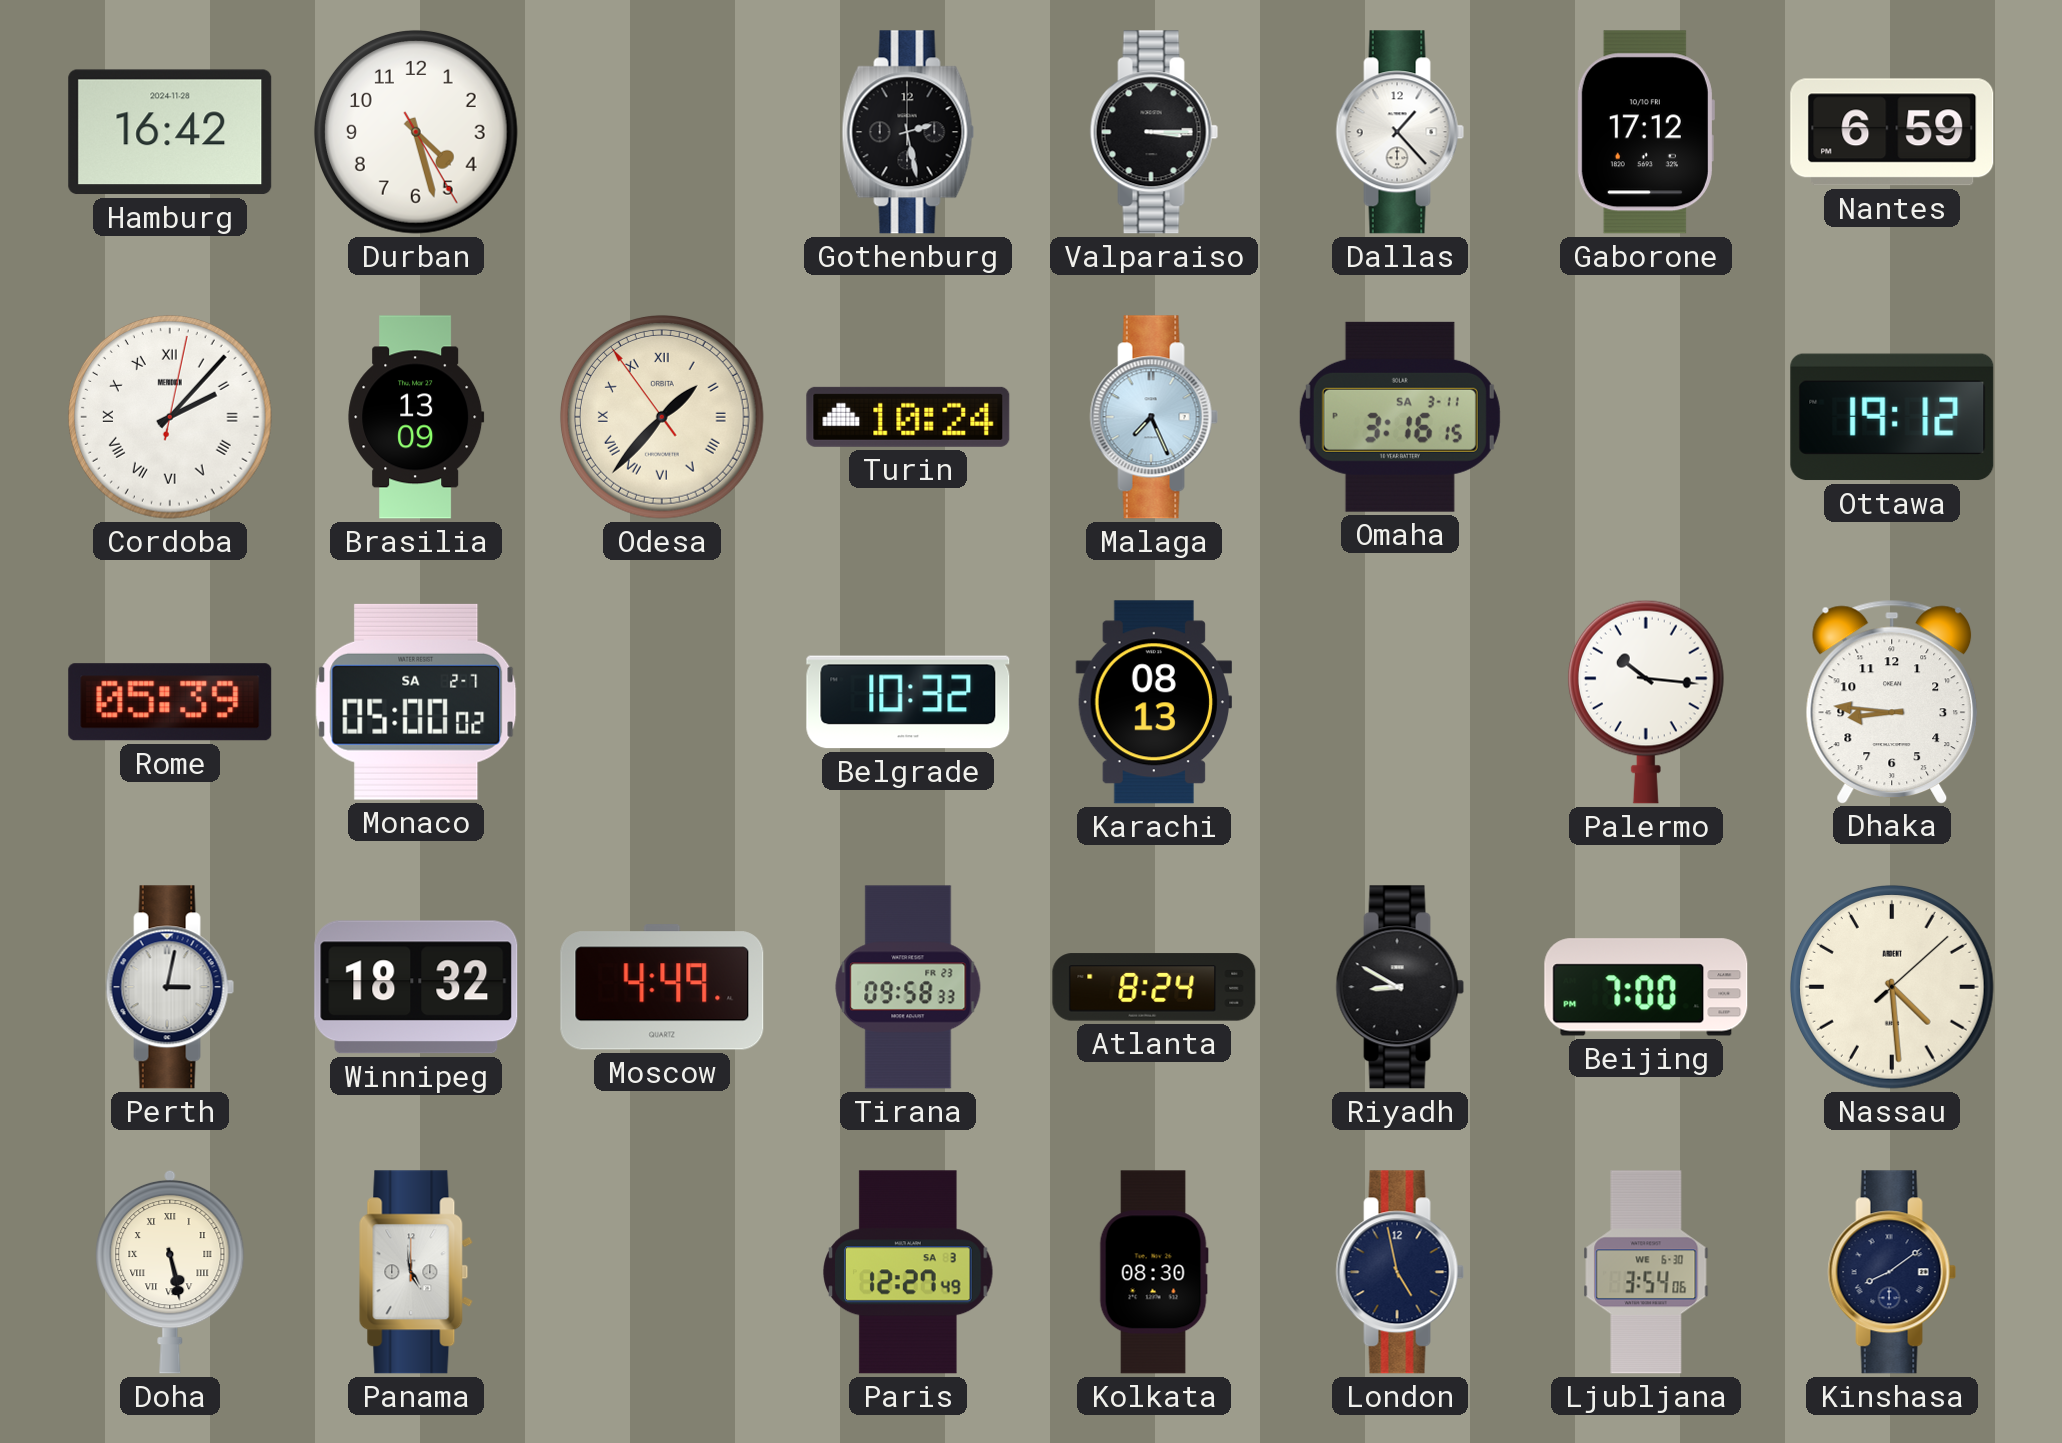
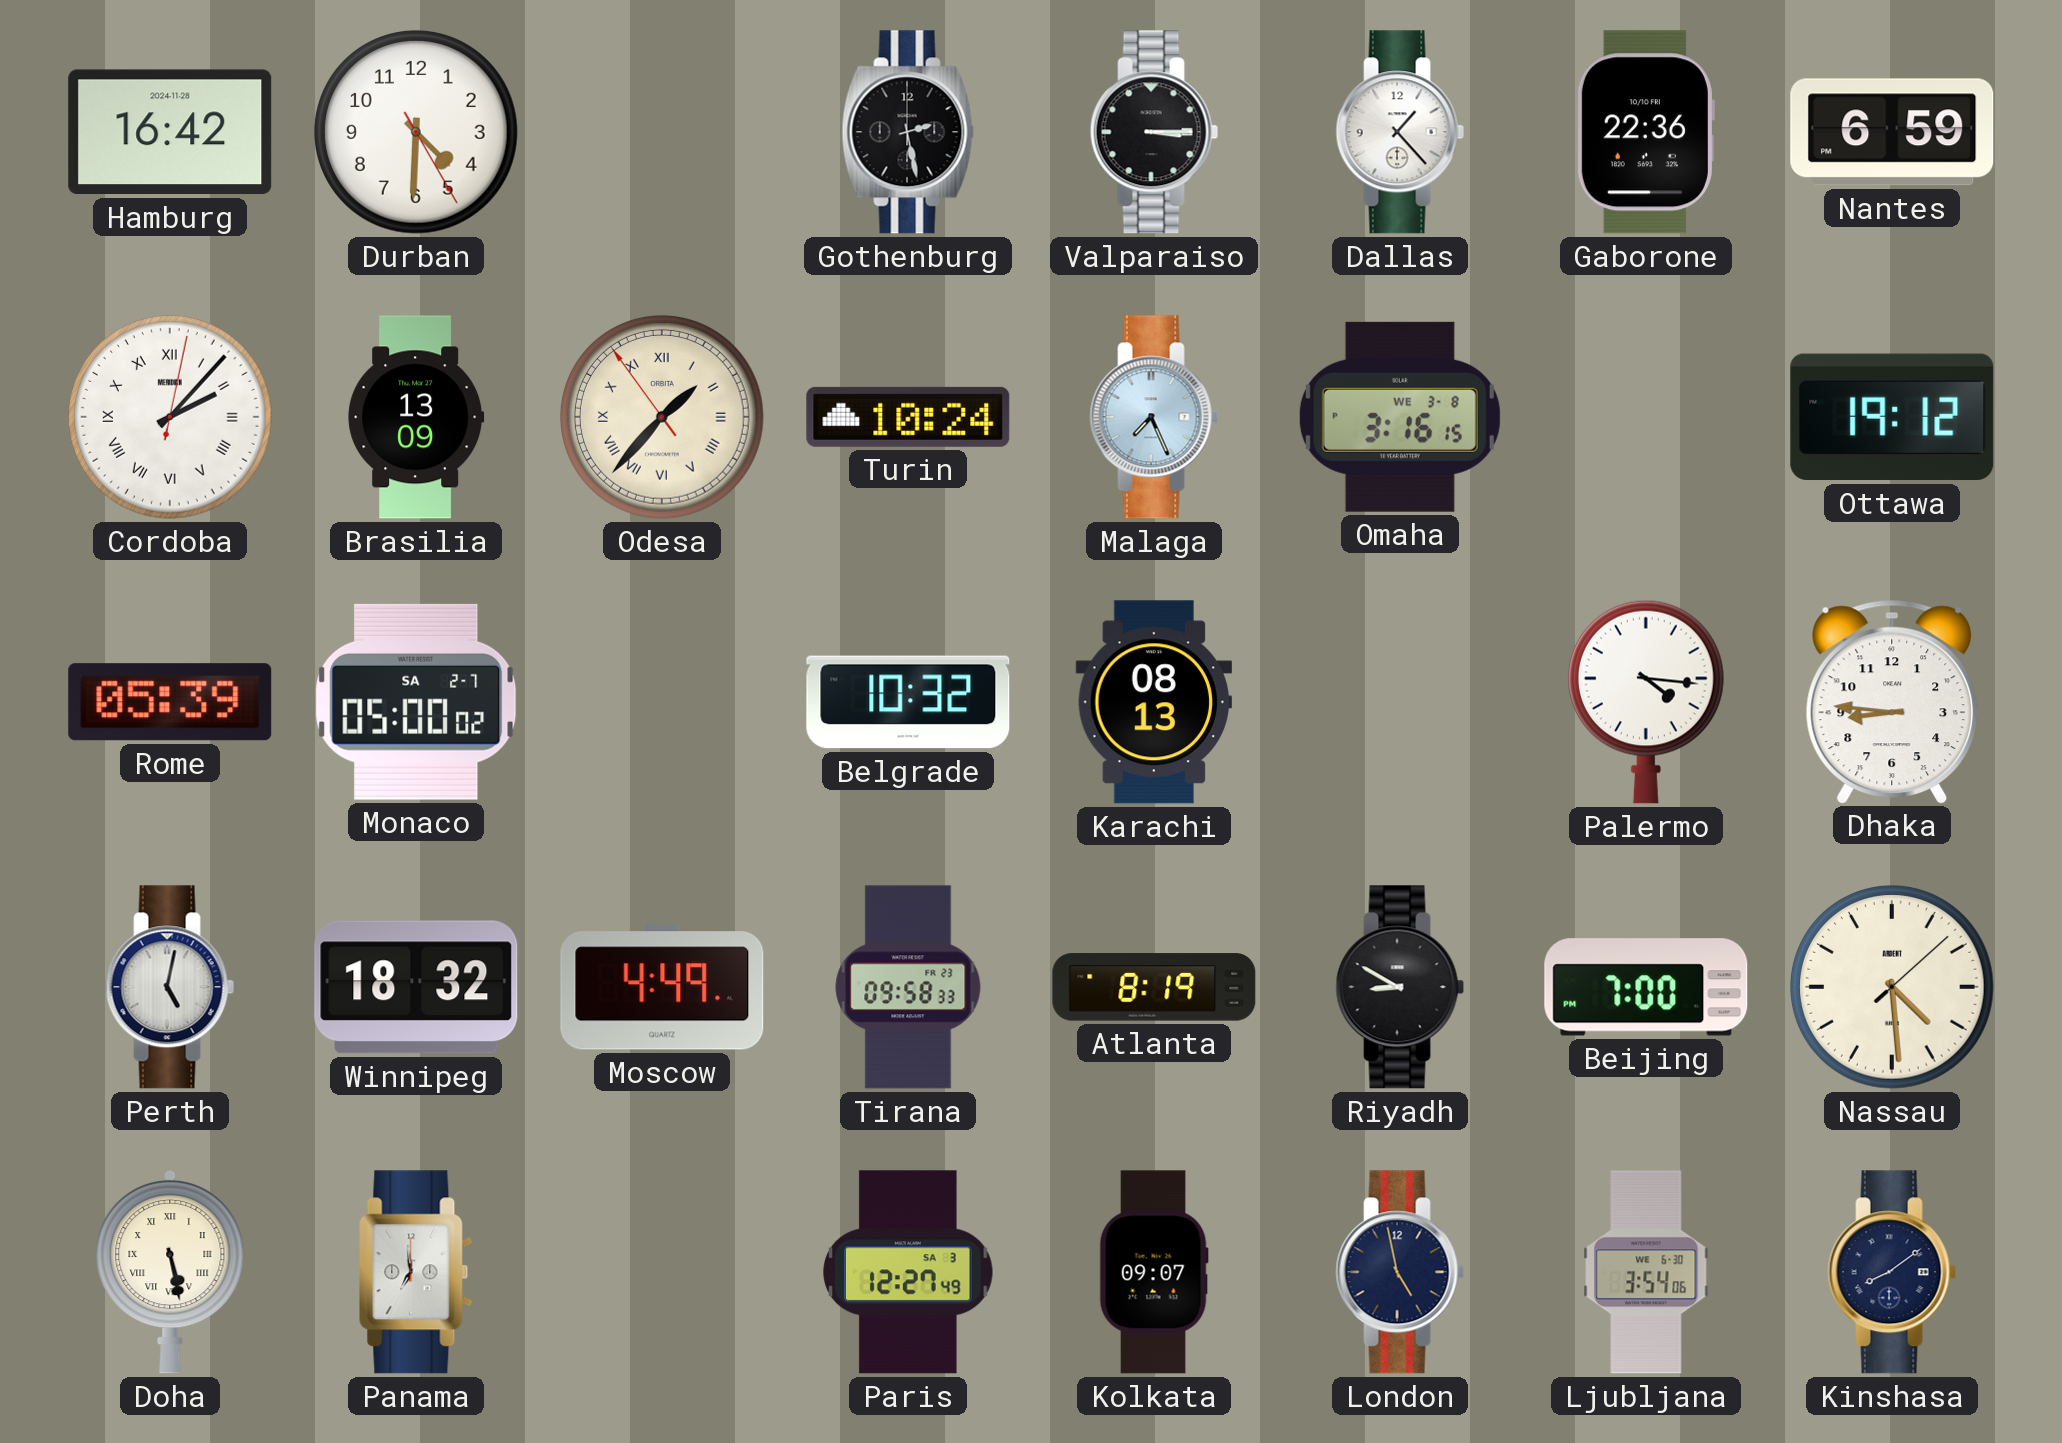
Durban: 4:27 -> 4:30 (416, 132)
Gaborone: 17:12 -> 22:36 (1646, 132)
Omaha date: SA 3-11 -> WE 3-8 (1400, 417)
Palermo: 10:16 -> 4:16 (1646, 702)
Perth: 3:02 -> 5:02 (170, 987)
Atlanta: 8:24 -> 8:19 (1154, 987)
Panama: 4:59 -> 6:59 (416, 1272)
Kolkata: 08:30 -> 09:07 (1154, 1272)
